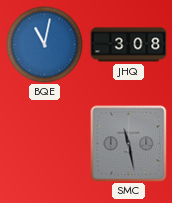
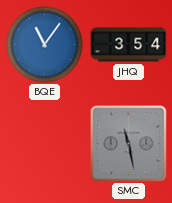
BQE: 11:02 -> 11:06 (45, 45)
JHQ: 3:08 -> 3:54 (129, 45)
